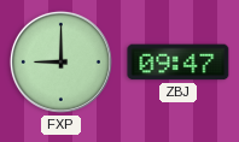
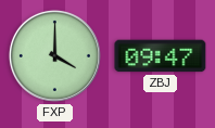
FXP: 9:00 -> 4:00 (54, 55)
